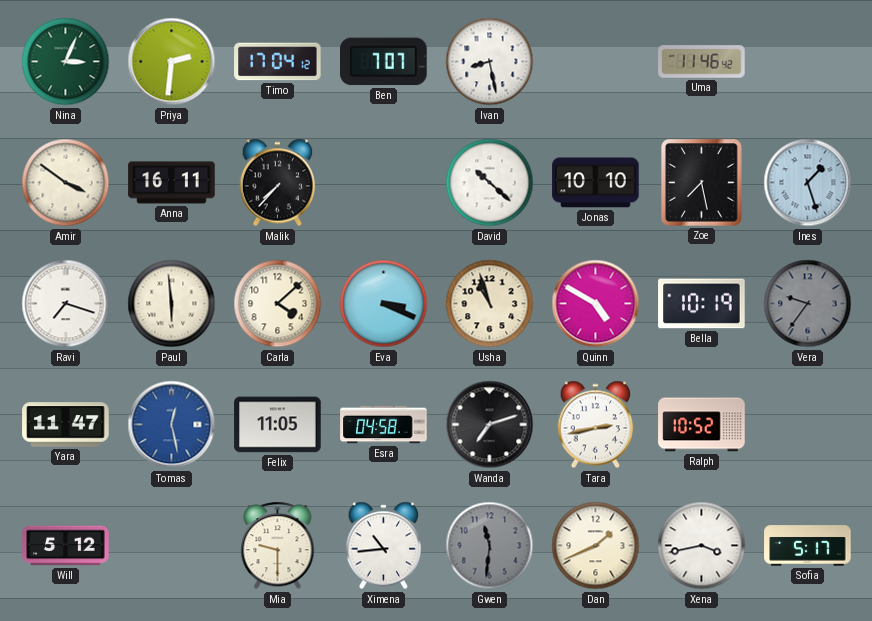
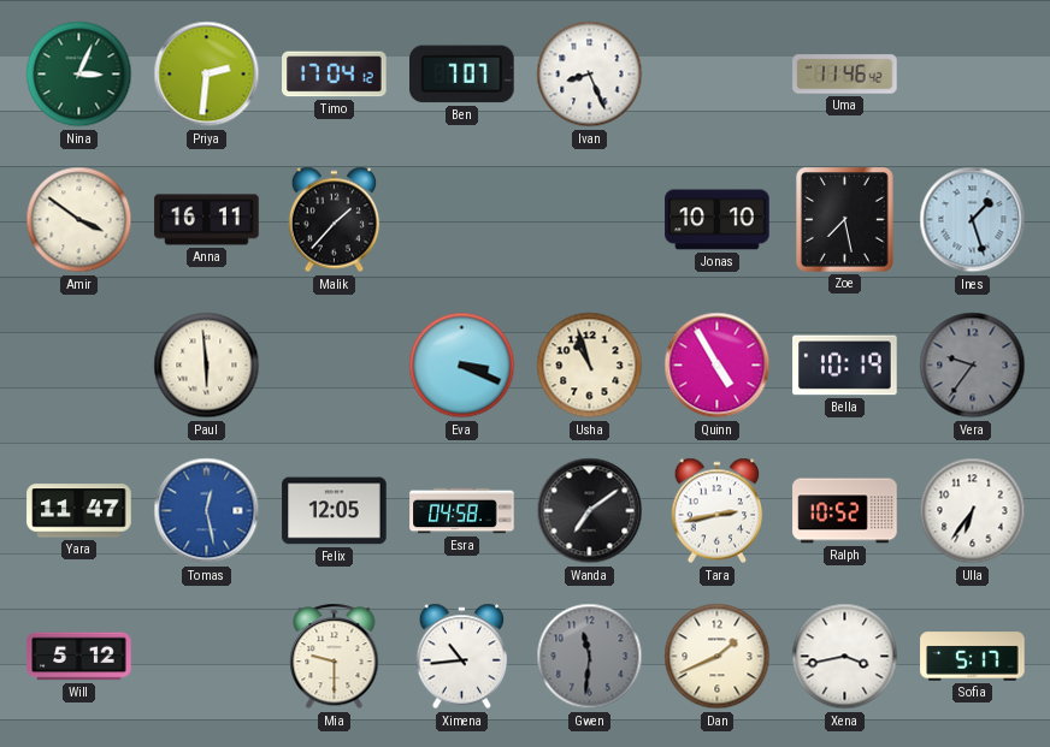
Ivan: 8:28 -> 8:26 (590, 75)
Malik: 7:37 -> 1:37 (335, 220)
David: 10:22 -> none (490, 183)
Ravi: 7:18 -> none (66, 304)
Carla: 4:08 -> none (278, 304)
Quinn: 4:50 -> 4:55 (718, 366)
Felix: 11:05 -> 12:05 (335, 511)
Wanda: 7:12 -> 7:09 (590, 511)
Ulla: none -> 6:36 (973, 511)
